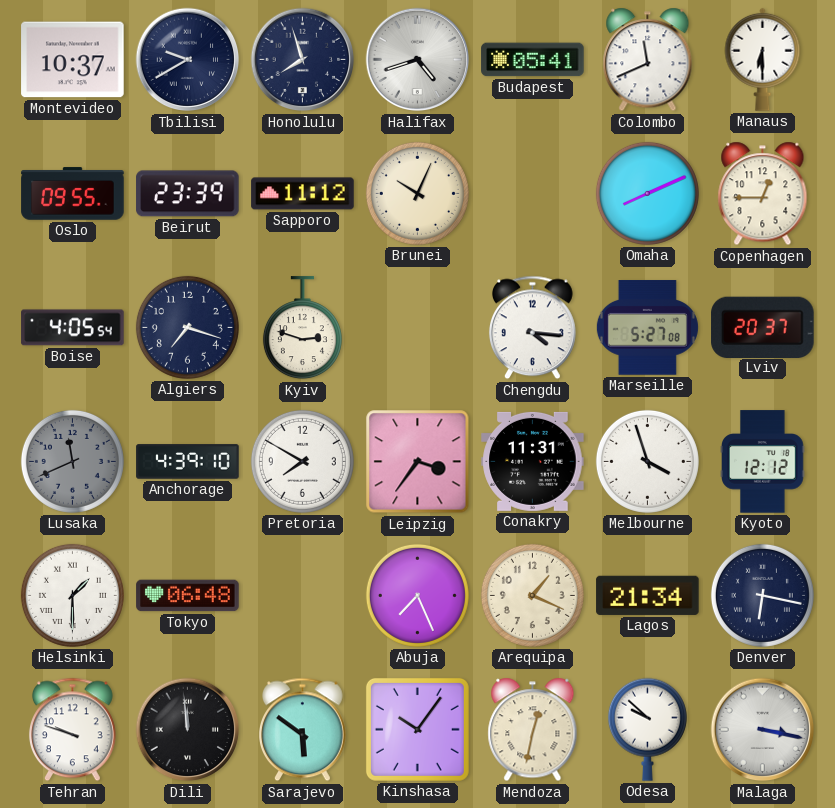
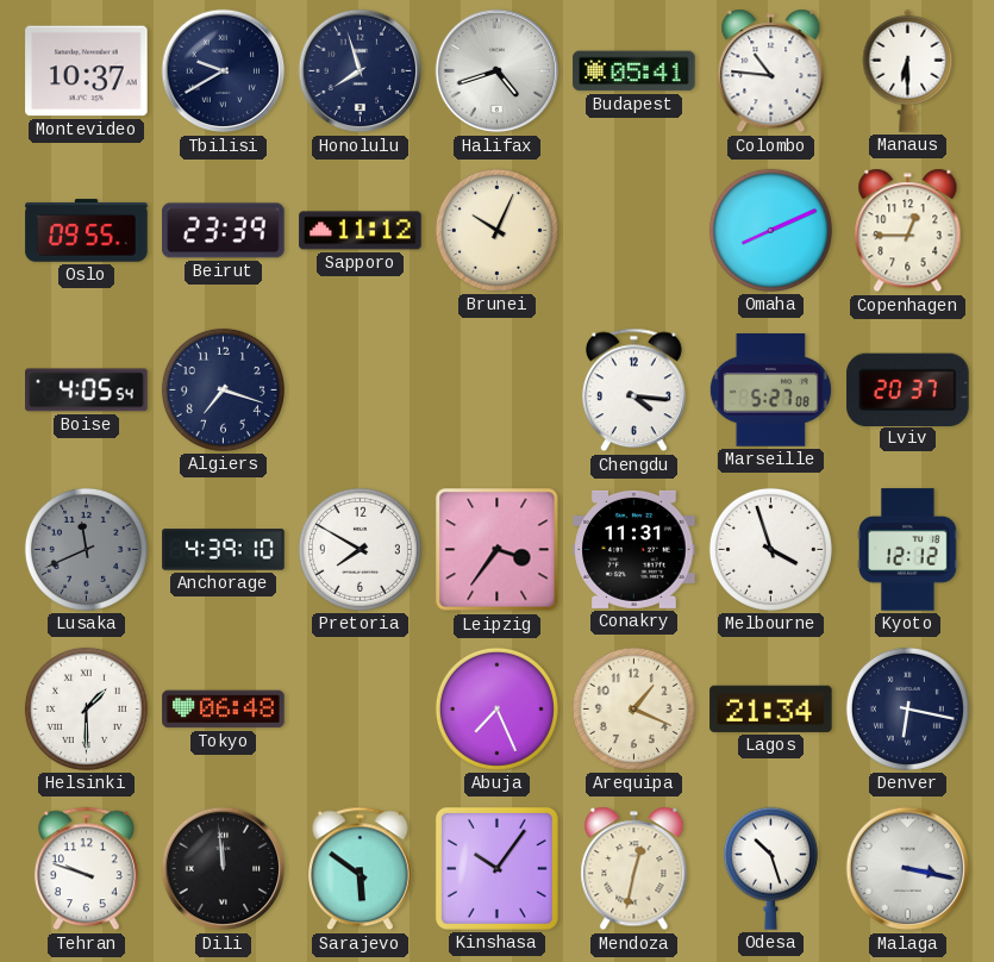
Colombo: 11:41 -> 10:46 (771, 71)
Kyiv: 2:48 -> none (302, 328)
Odesa: 9:52 -> 10:27 (770, 868)
